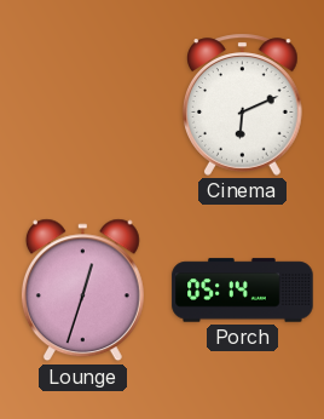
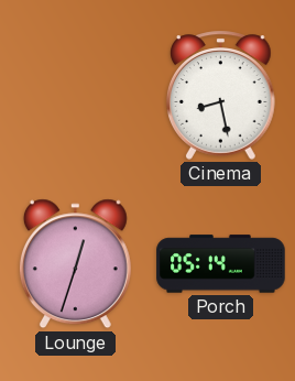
Cinema: 6:11 -> 8:28 (221, 95)
